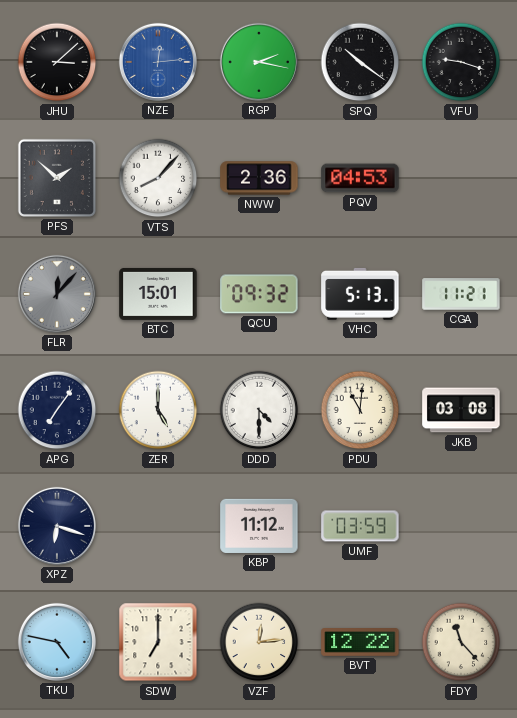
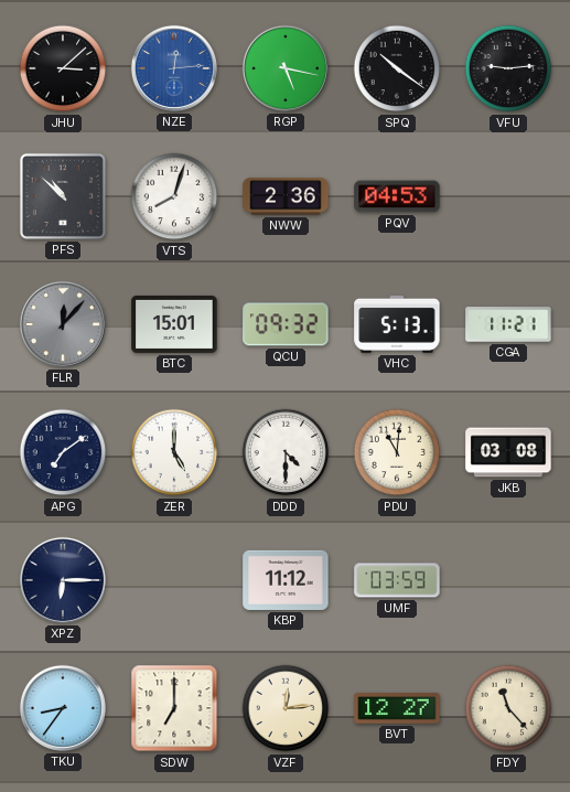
RGP: 2:17 -> 5:17 (286, 68)
VFU: 9:18 -> 9:14 (508, 68)
PFS: 1:52 -> 10:52 (63, 196)
VTS: 8:07 -> 8:03 (174, 196)
APG: 7:06 -> 7:09 (63, 452)
XPZ: 6:18 -> 6:15 (63, 580)
TKU: 4:47 -> 8:36 (63, 708)
BVT: 12:22 -> 12:27 (397, 709)
